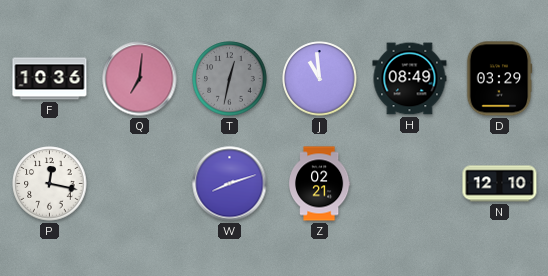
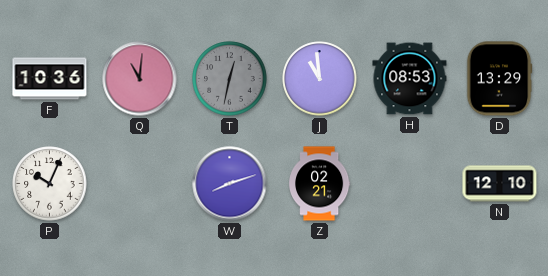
Q: 7:01 -> 11:01 (140, 79)
H: 08:49 -> 08:53 (410, 79)
D: 03:29 -> 13:29 (499, 79)
P: 12:17 -> 10:04 (50, 184)
